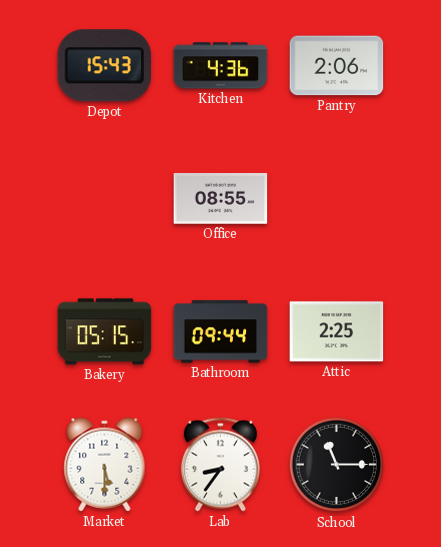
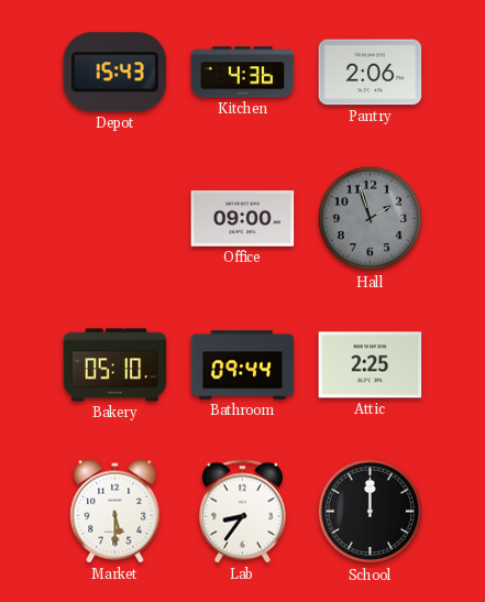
Office: 08:55 -> 09:00 (243, 219)
Hall: none -> 1:57 (371, 219)
Bakery: 05:15 -> 05:10 (115, 365)
School: 11:15 -> 12:00 (371, 512)
